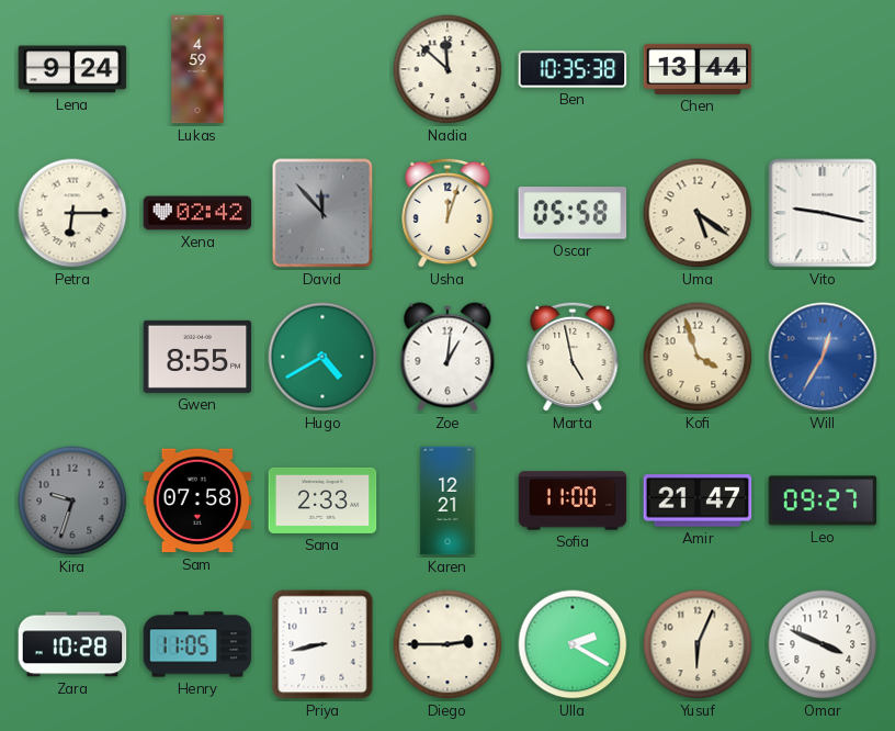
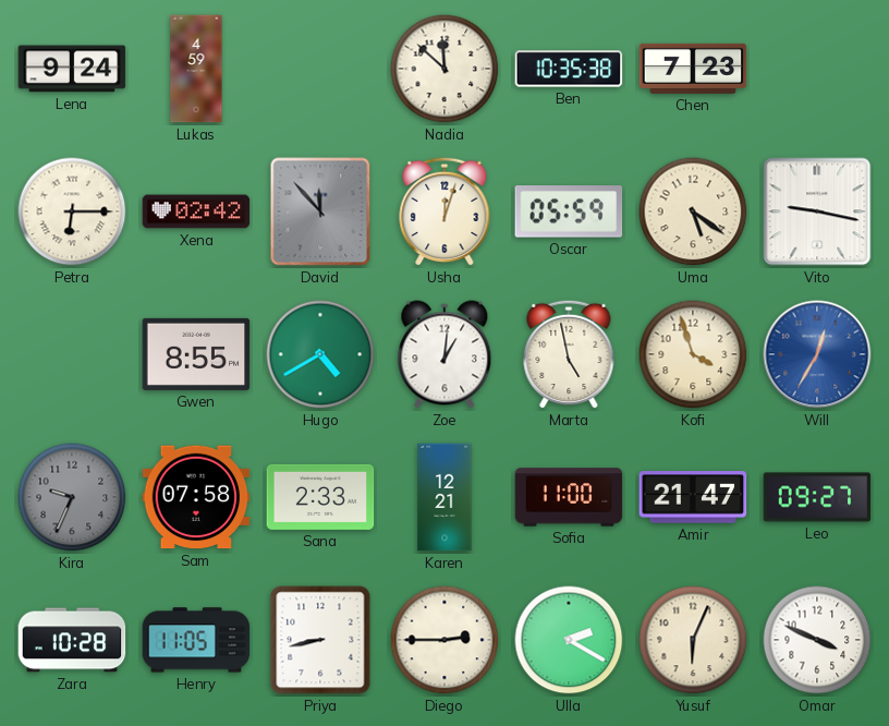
Chen: 13:44 -> 7:23 (693, 69)
Oscar: 05:58 -> 05:59 (569, 211)
Kira: 9:33 -> 9:34 (72, 497)
